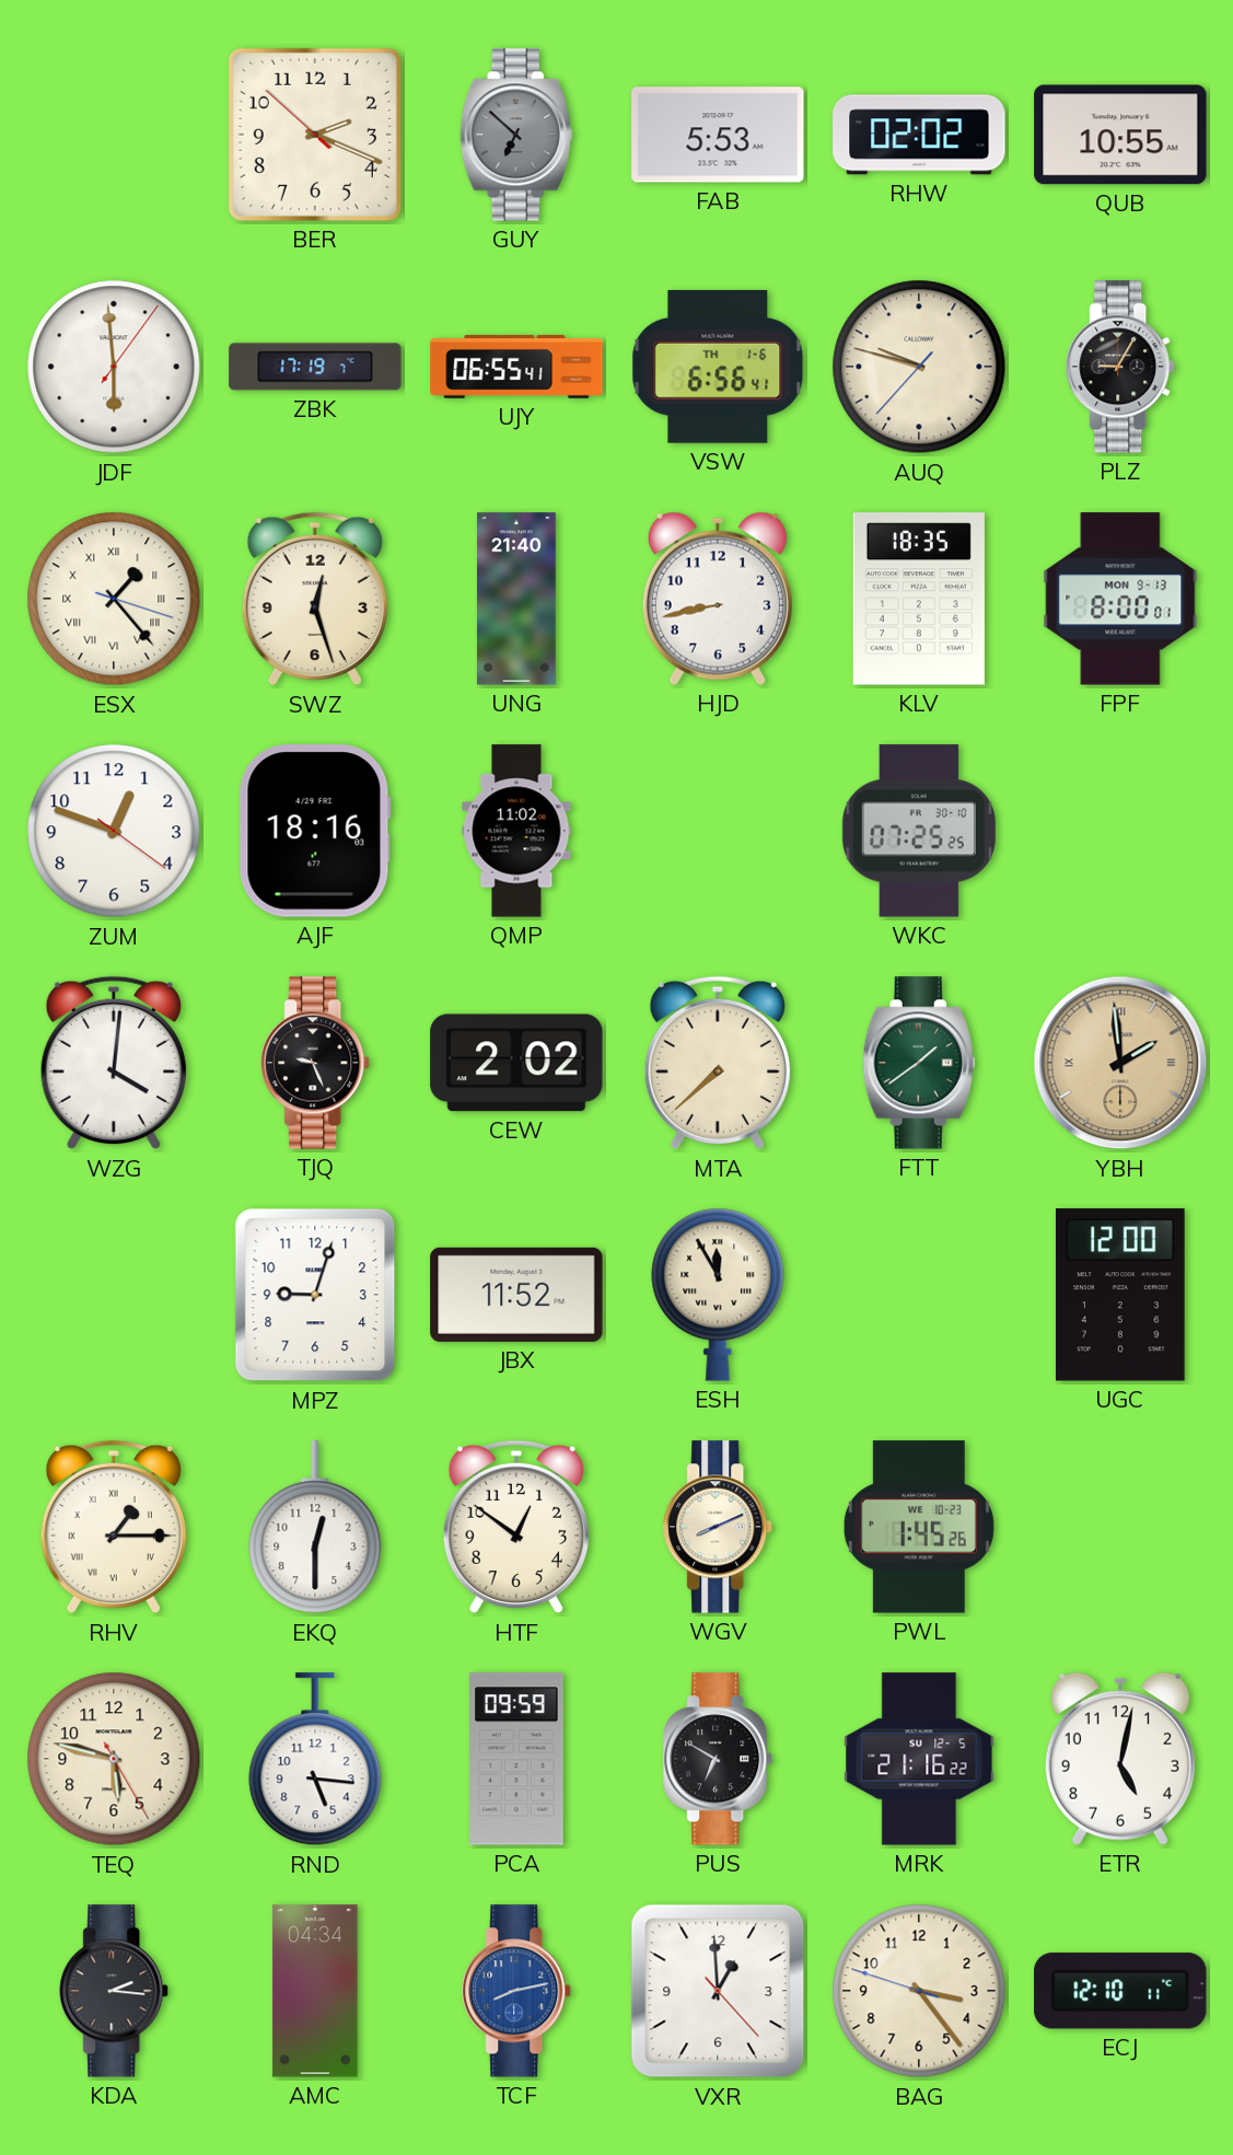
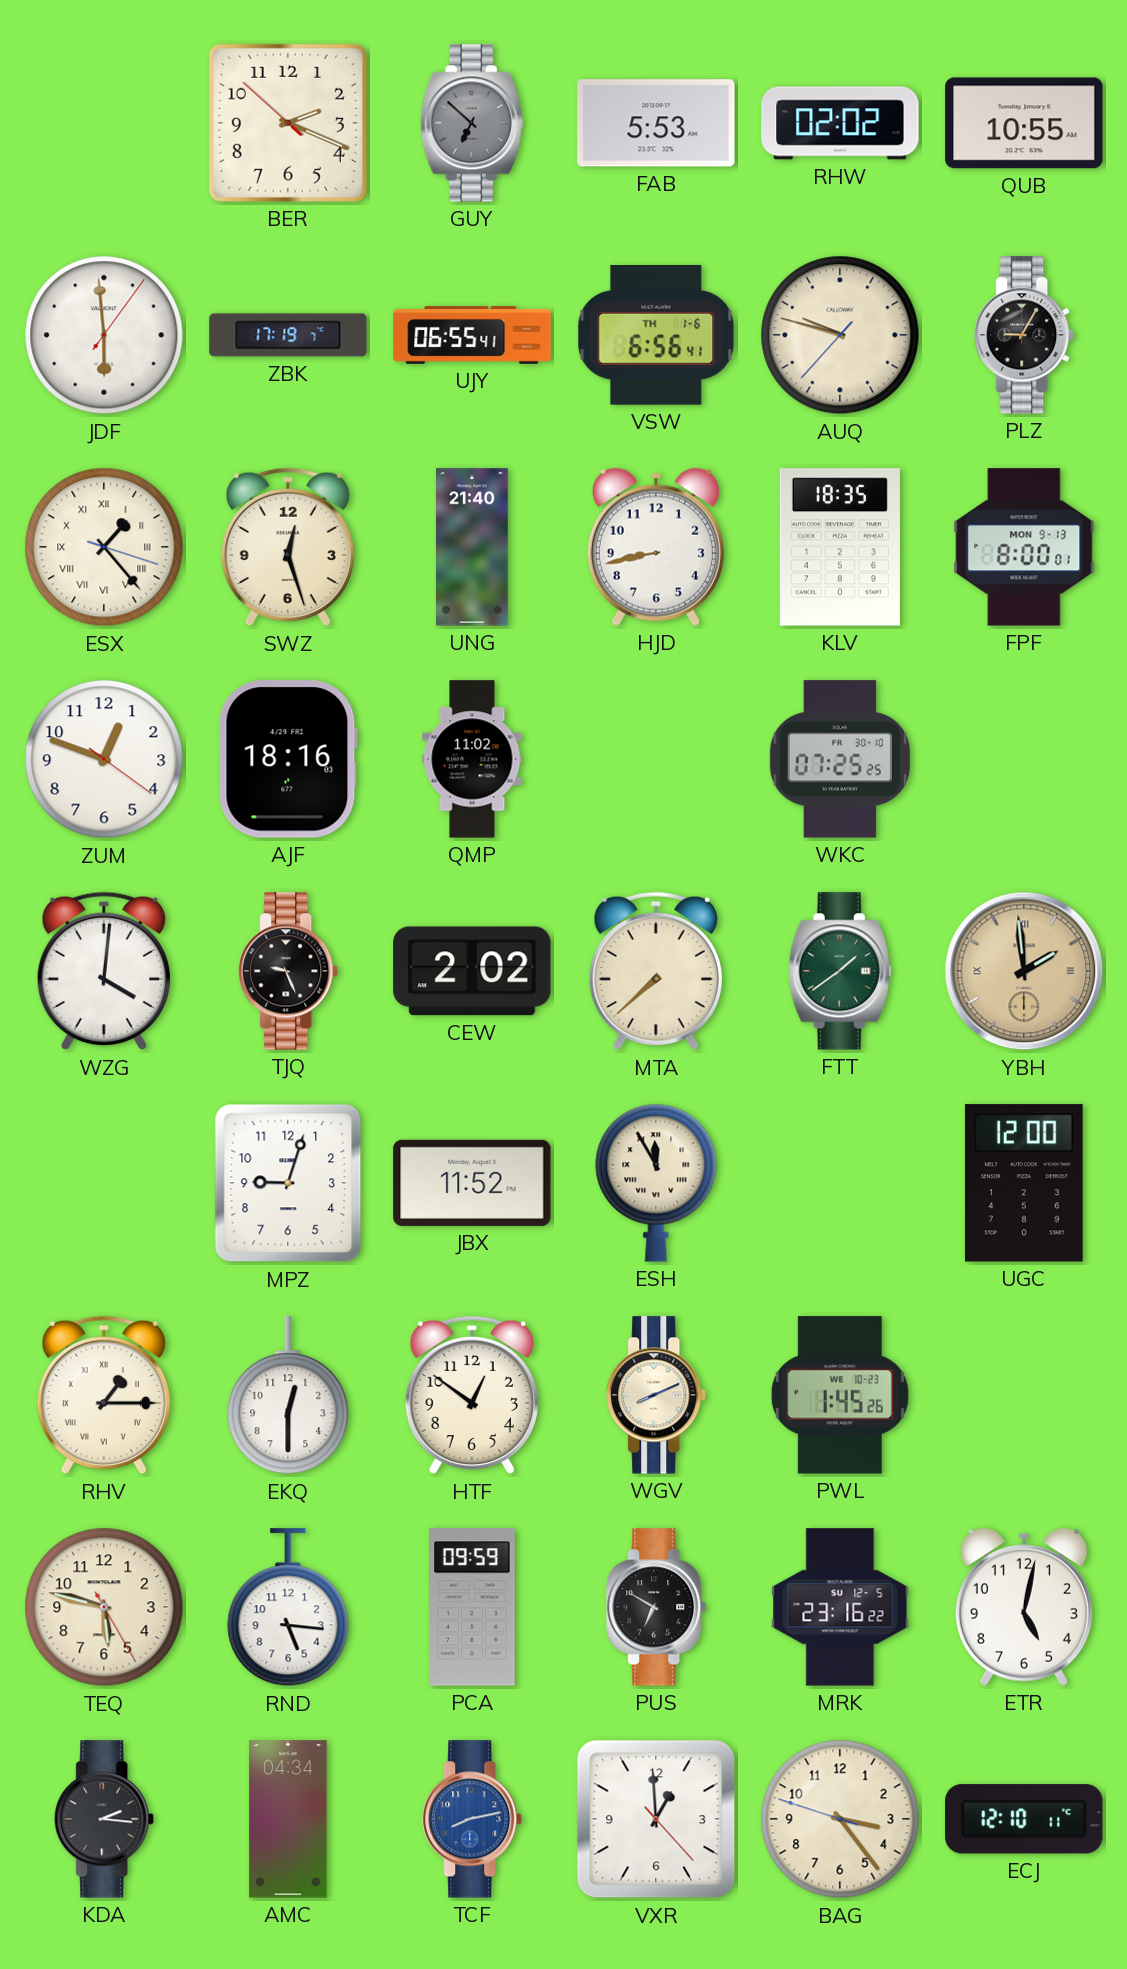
MRK: 21:16 -> 23:16 (840, 1607)
